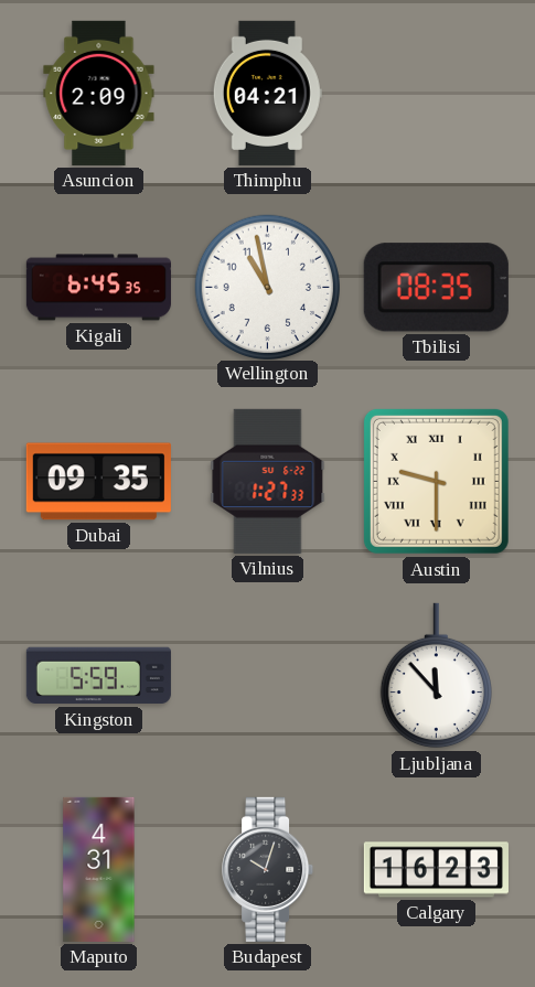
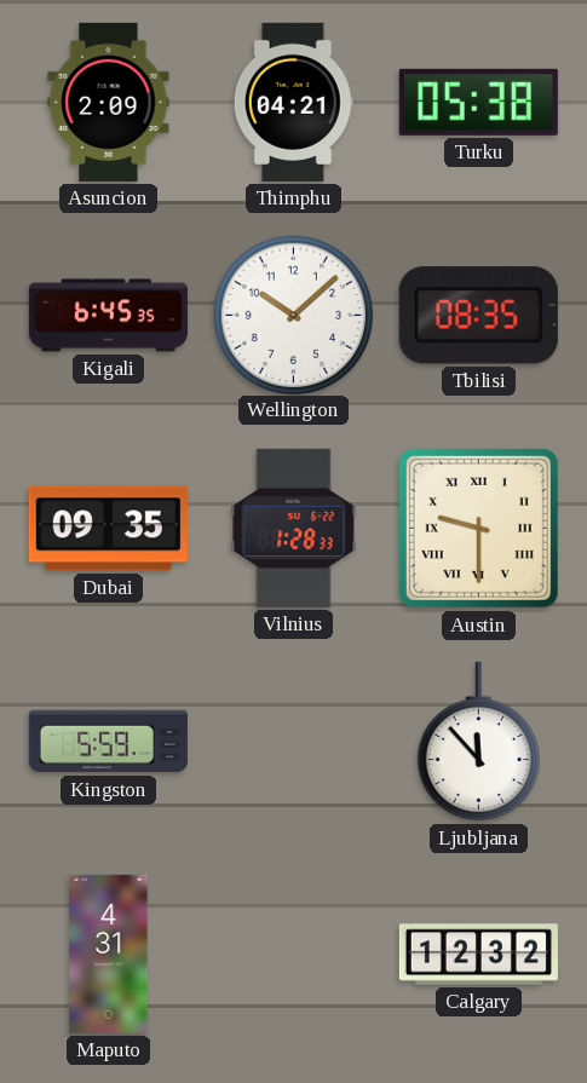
Turku: none -> 05:38 (478, 102)
Wellington: 10:58 -> 10:08 (293, 315)
Vilnius: 1:27 -> 1:28 (294, 528)
Budapest: 10:03 -> none (268, 869)
Calgary: 16:23 -> 12:32 (478, 955)
